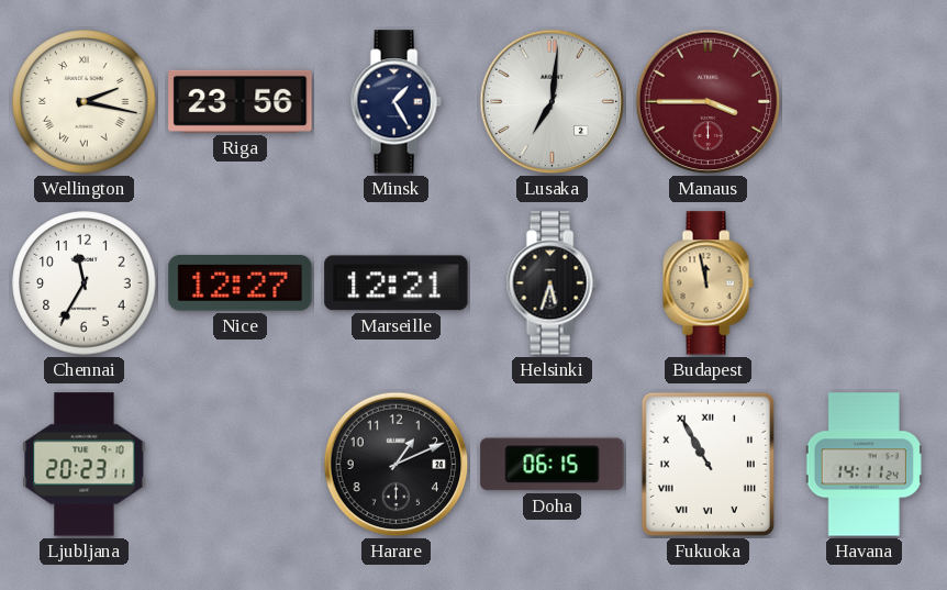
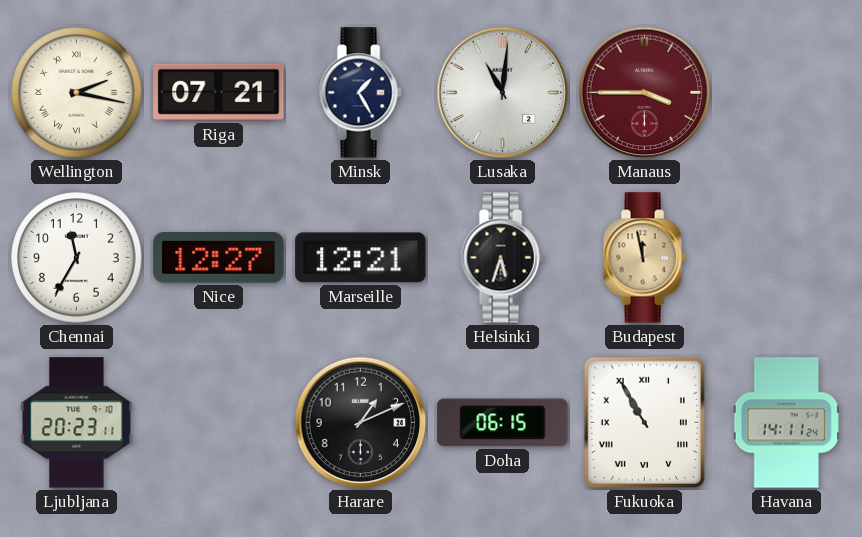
Riga: 23:56 -> 07:21 (219, 92)
Lusaka: 7:01 -> 11:01 (503, 93)
